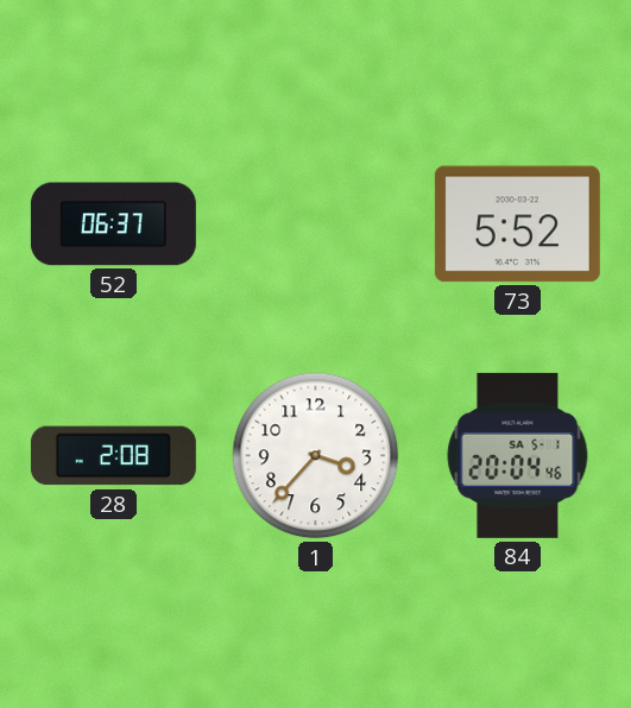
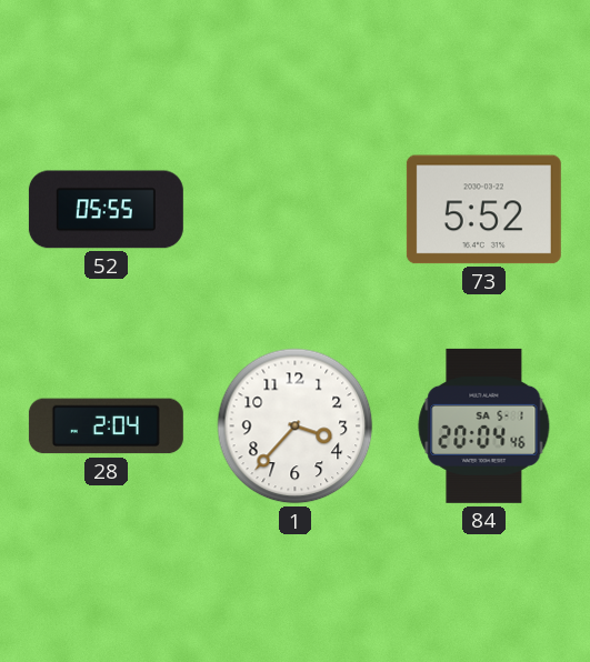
52: 06:37 -> 05:55 (106, 210)
28: 2:08 -> 2:04 (106, 427)
